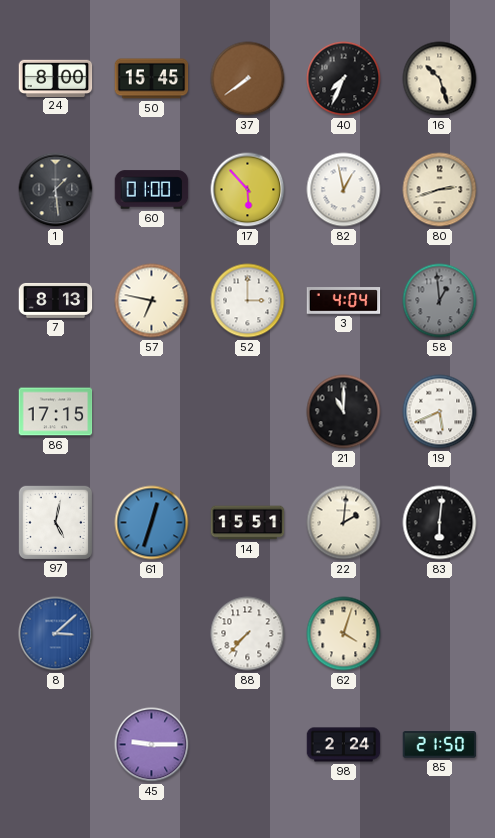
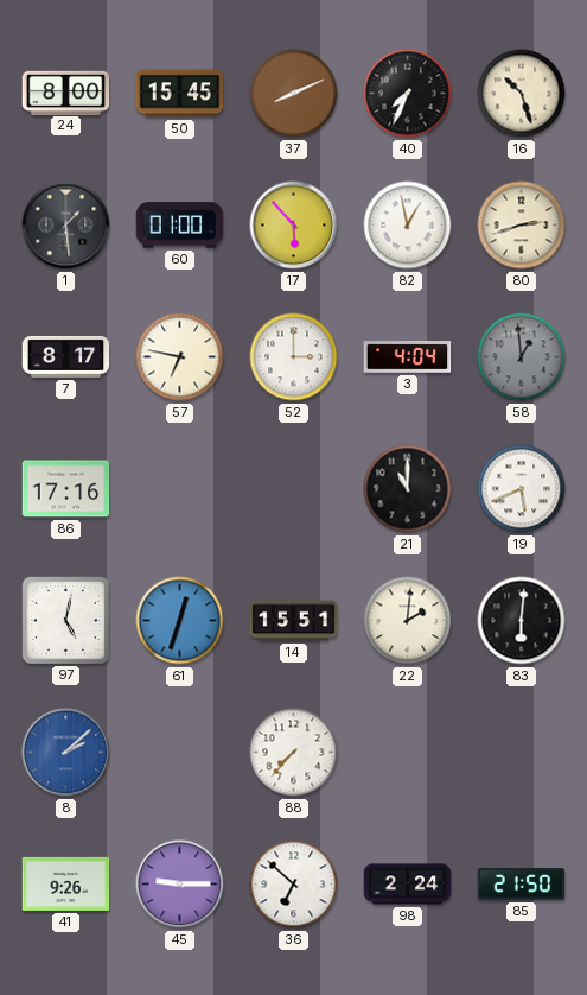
37: 7:39 -> 8:11 (294, 94)
7: 8:13 -> 8:17 (66, 356)
86: 17:15 -> 17:16 (66, 489)
8: 3:08 -> 2:08 (66, 753)
62: 4:03 -> none (344, 634)
41: none -> 9:26 (66, 883)
36: none -> 6:52 (294, 885)
